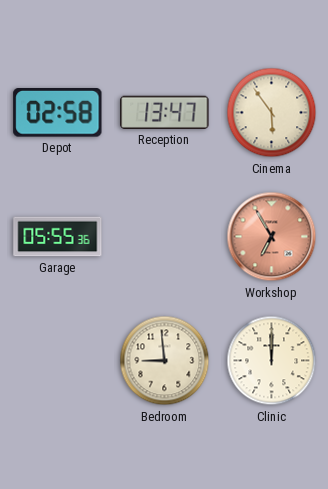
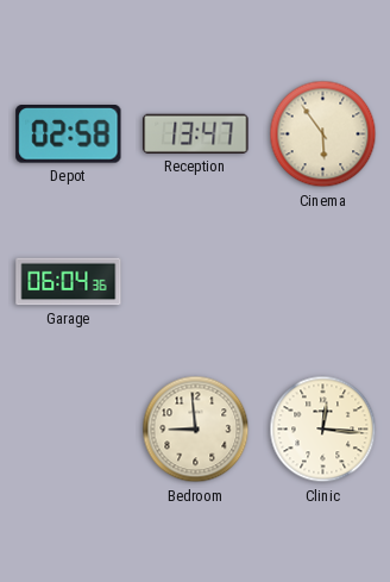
Garage: 05:55 -> 06:04 (69, 282)
Workshop: 6:55 -> none (272, 237)
Clinic: 12:00 -> 12:16 (323, 430)
